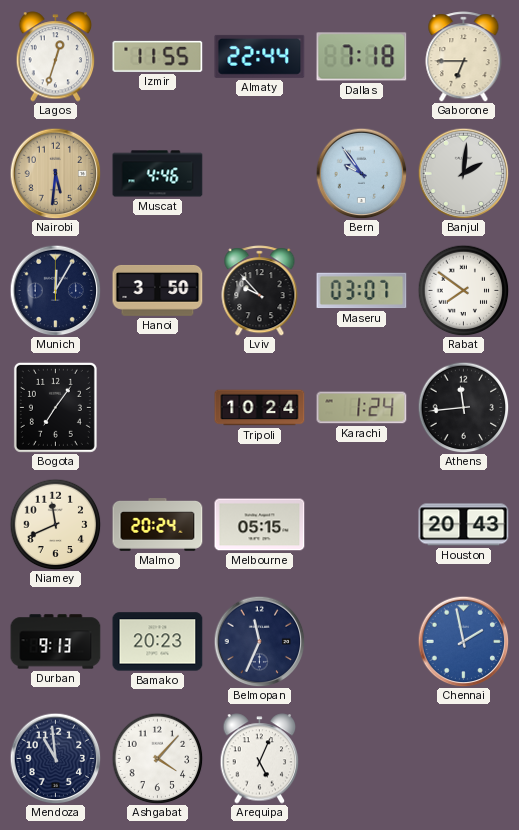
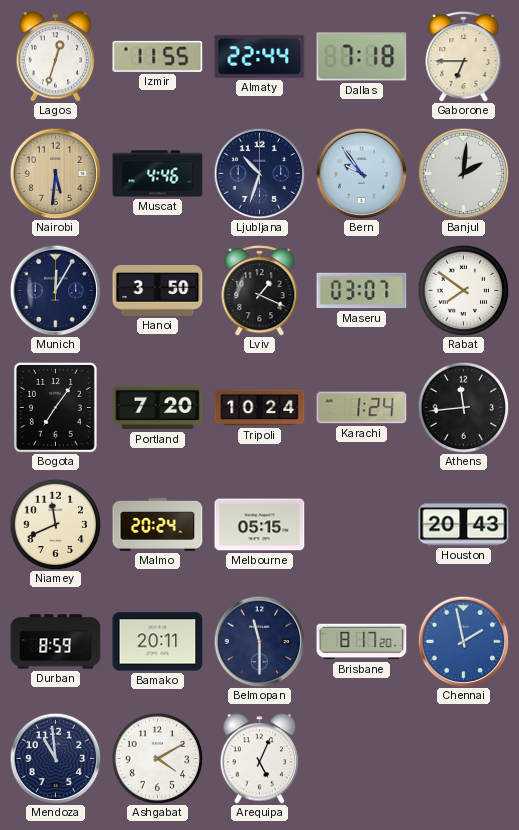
Ljubljana: none -> 10:33 (259, 173)
Lviv: 9:53 -> 1:19 (260, 291)
Portland: none -> 7:20 (158, 408)
Durban: 9:13 -> 8:59 (56, 642)
Bamako: 20:23 -> 20:11 (158, 642)
Belmopan: 11:34 -> 11:30 (259, 641)
Brisbane: none -> 8:17 (362, 642)
Ashgabat: 4:07 -> 4:10 (157, 758)
